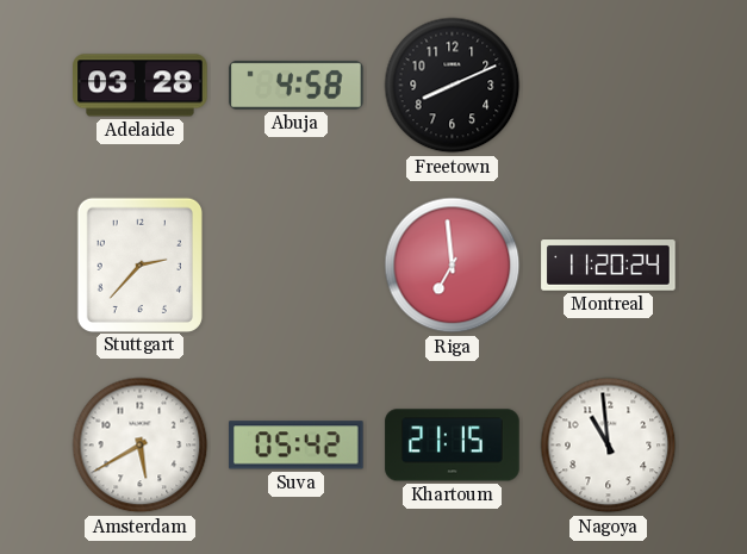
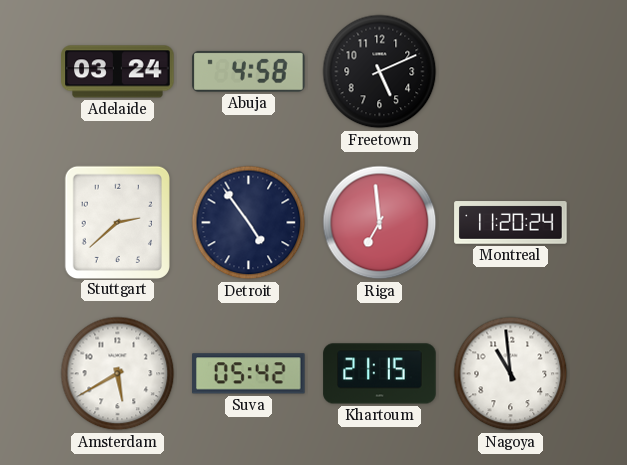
Adelaide: 03:28 -> 03:24 (118, 72)
Freetown: 8:11 -> 5:11 (380, 72)
Stuttgart: 2:37 -> 2:38 (117, 222)
Detroit: none -> 4:54 (249, 223)
